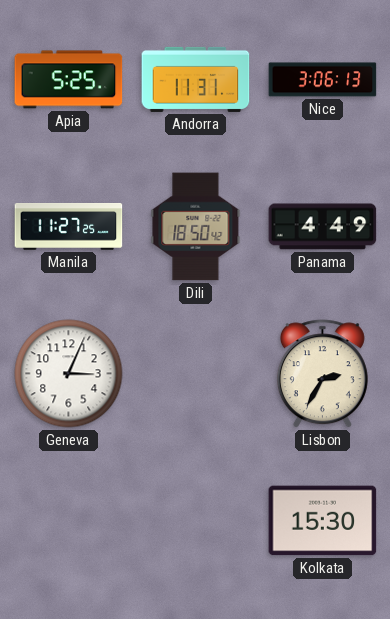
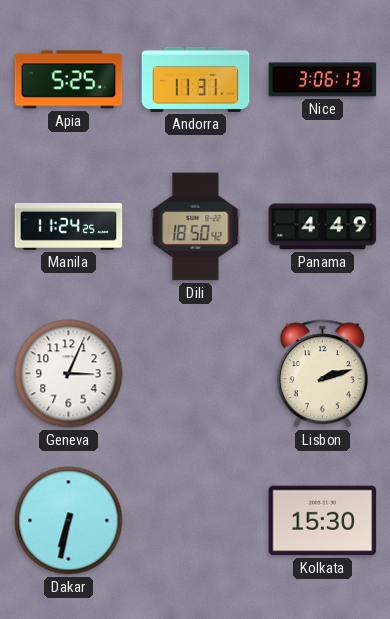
Manila: 11:27 -> 11:24 (69, 227)
Lisbon: 2:35 -> 2:12 (322, 374)
Dakar: none -> 6:32 (69, 521)
